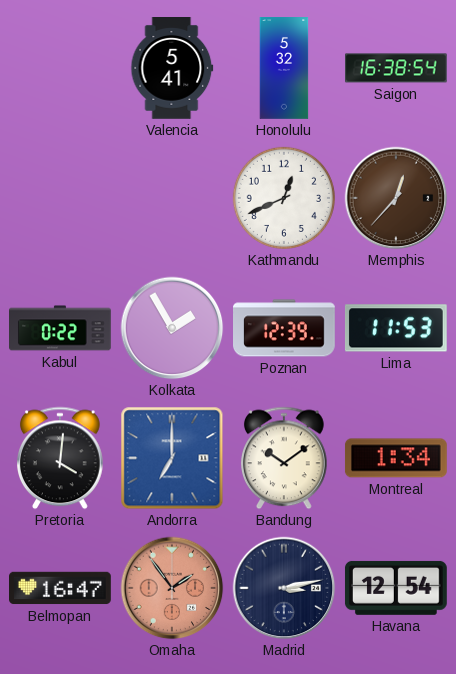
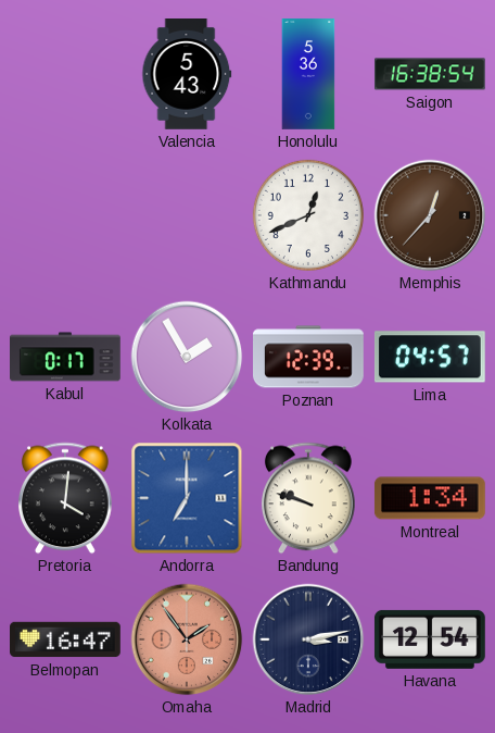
Valencia: 5:41 -> 5:43 (187, 75)
Honolulu: 5:32 -> 5:36 (308, 74)
Kabul: 0:22 -> 0:17 (66, 357)
Lima: 11:53 -> 04:57 (430, 357)
Bandung: 10:09 -> 9:48 (309, 498)
